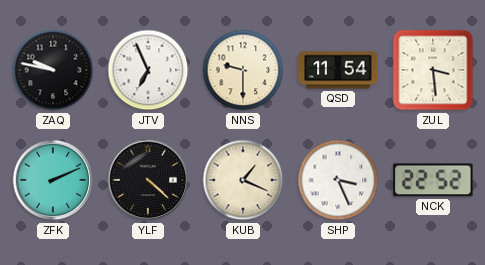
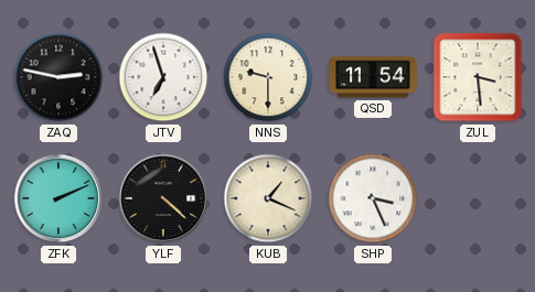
ZAQ: 9:47 -> 2:47 (58, 77)
JTV: 6:56 -> 6:57 (163, 77)
NCK: 22:52 -> none (433, 180)
